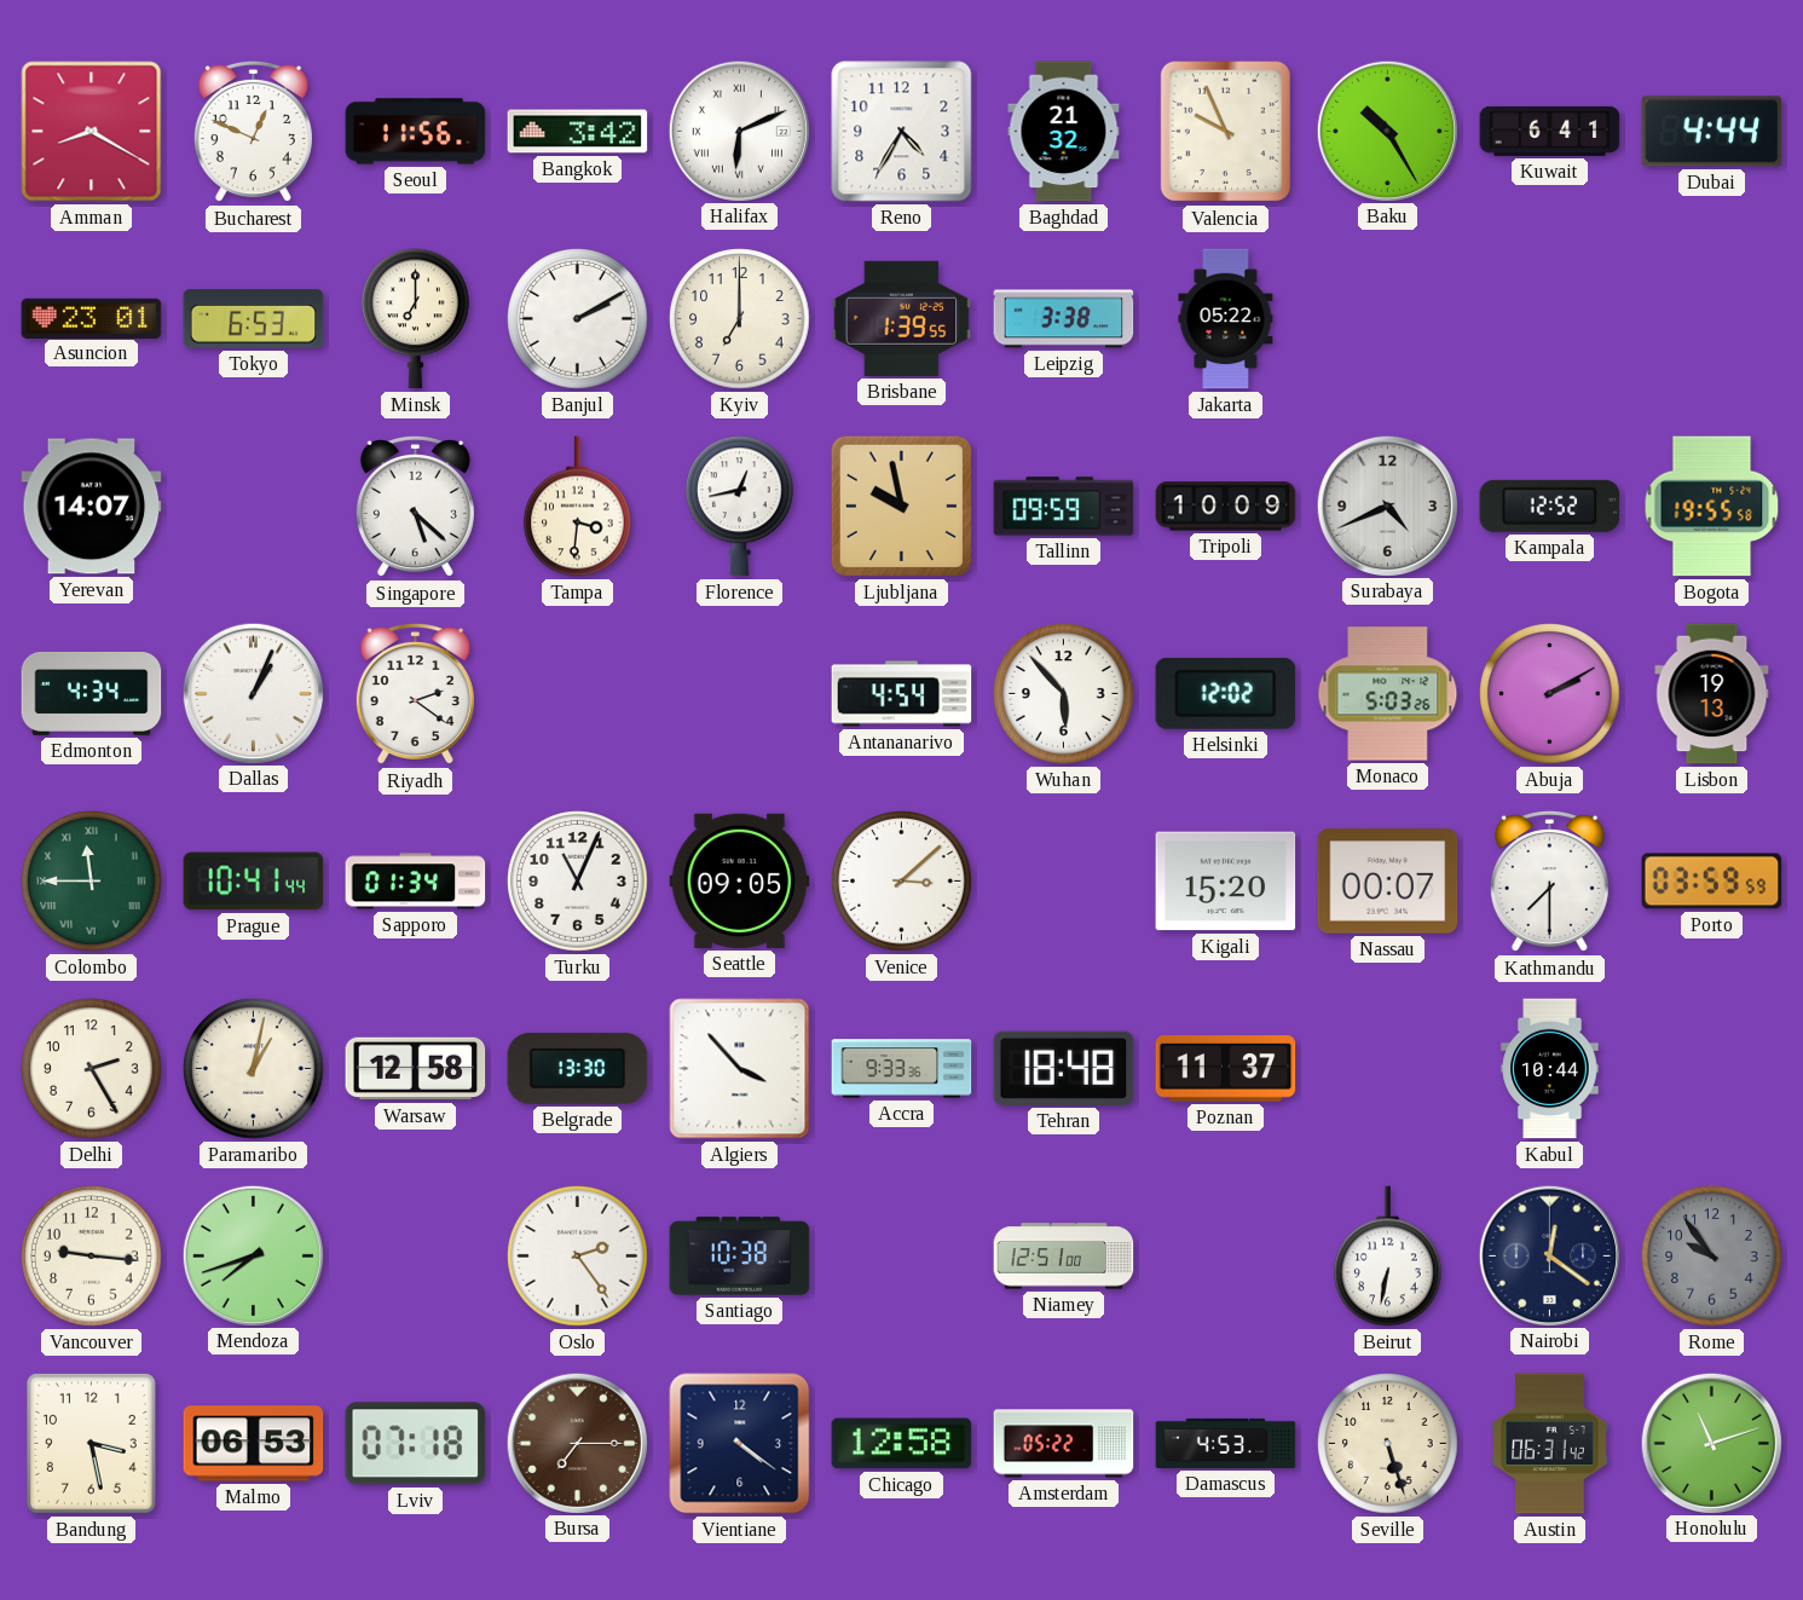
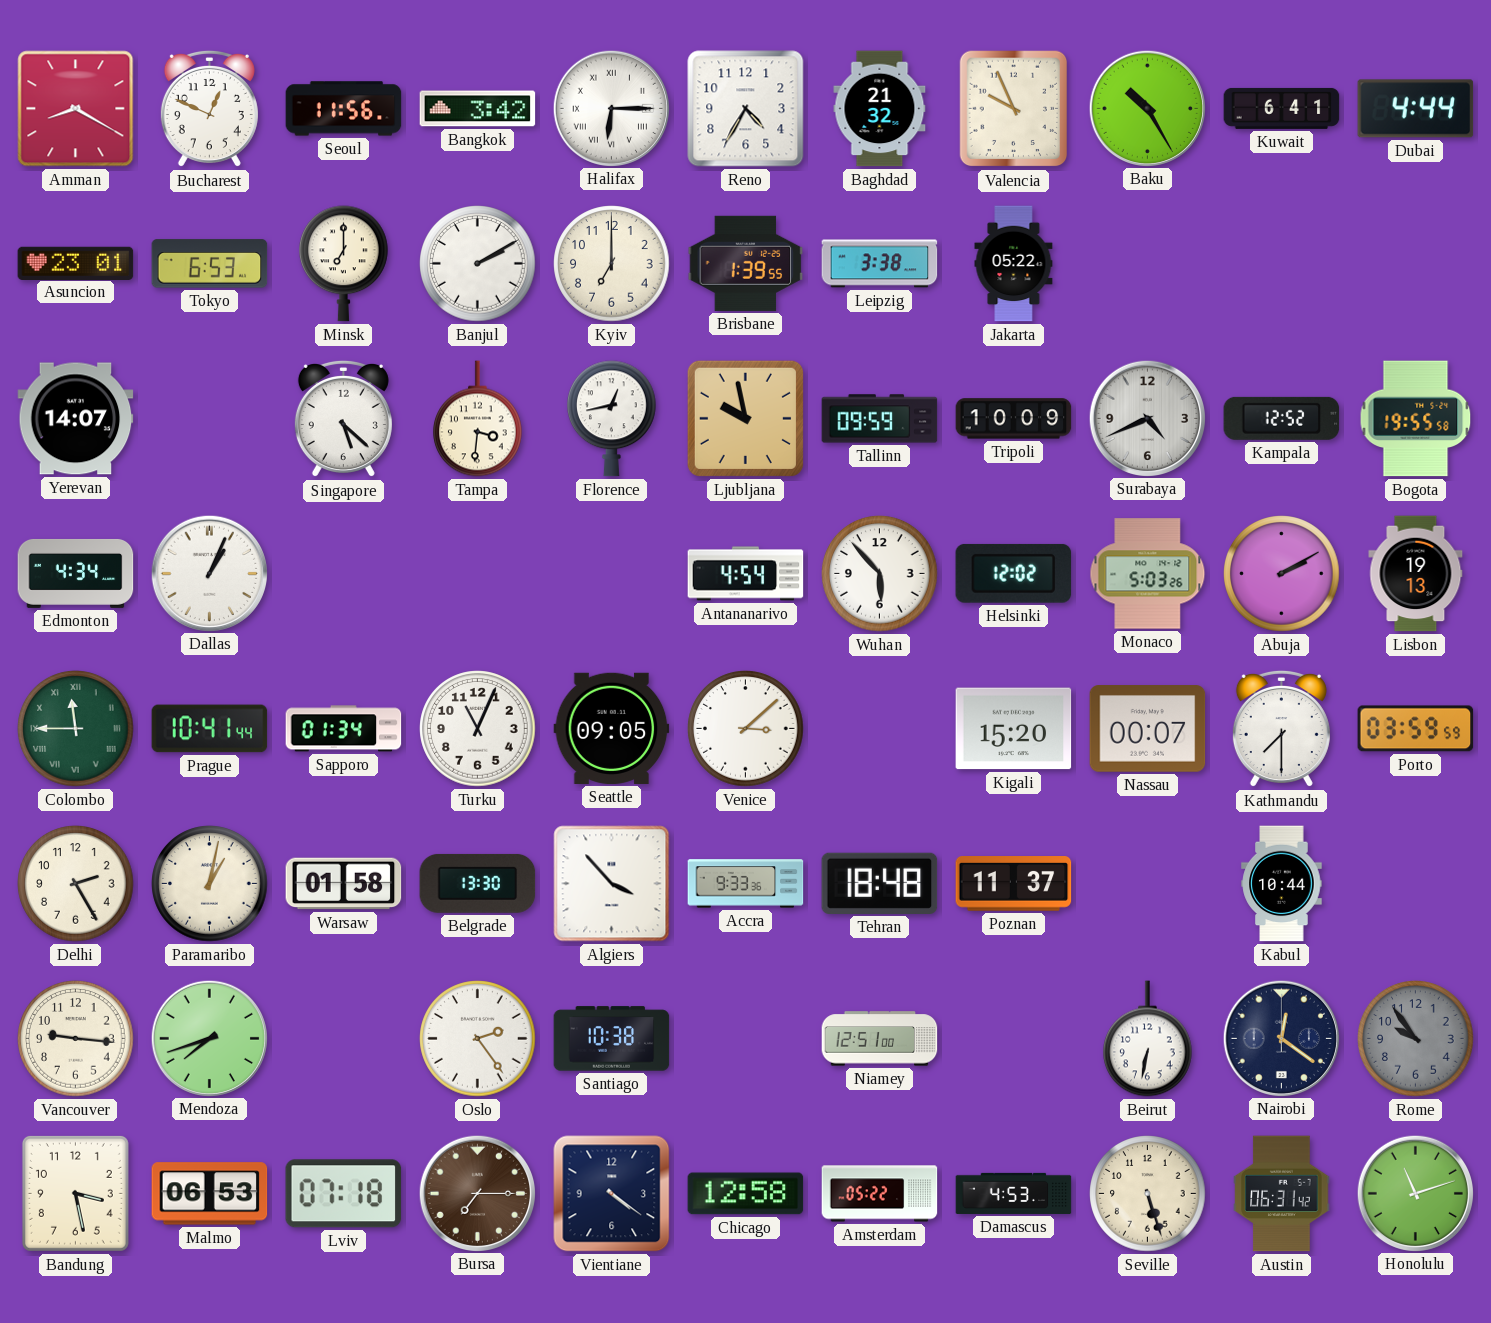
Halifax: 6:11 -> 6:15 (611, 108)
Riyadh: 2:21 -> none (415, 694)
Warsaw: 12:58 -> 01:58 (344, 884)
